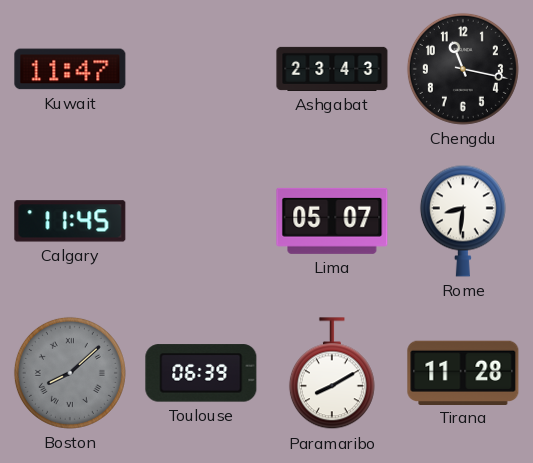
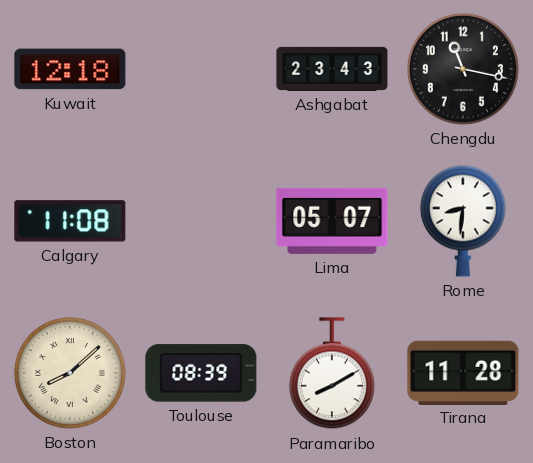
Kuwait: 11:47 -> 12:18 (70, 69)
Calgary: 11:45 -> 11:08 (70, 221)
Boston dial: grey -> cream (70, 373)
Toulouse: 06:39 -> 08:39 (201, 373)
